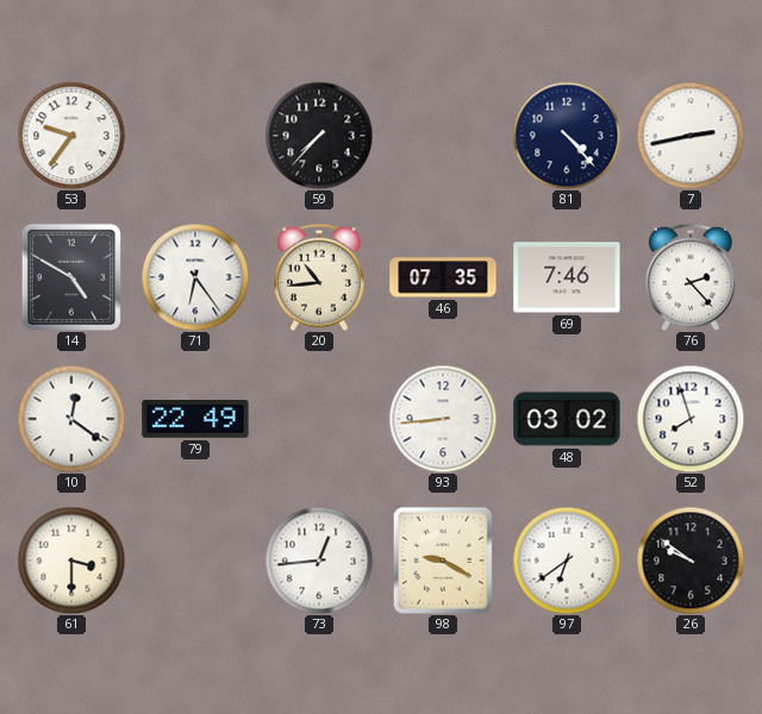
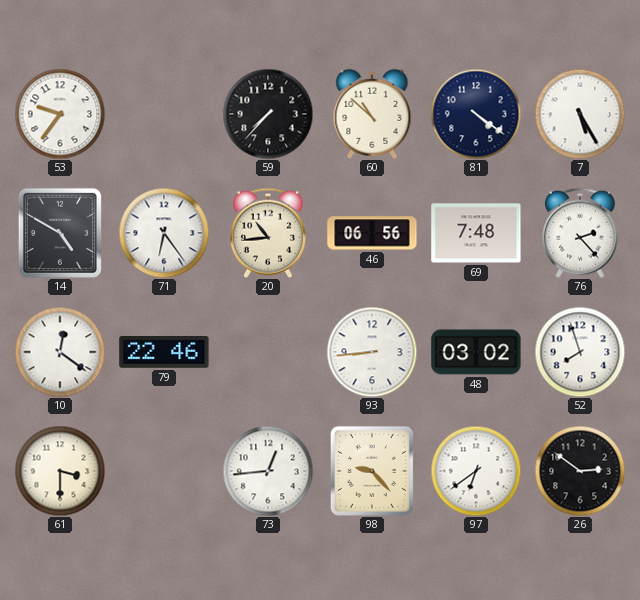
60: none -> 10:52 (372, 114)
81: 4:23 -> 4:21 (476, 114)
7: 2:43 -> 5:25 (580, 114)
46: 07:35 -> 06:56 (372, 233)
69: 7:46 -> 7:48 (476, 233)
79: 22:49 -> 22:46 (164, 353)
98: 9:20 -> 9:23 (372, 471)
26: 9:51 -> 2:51 (580, 471)
